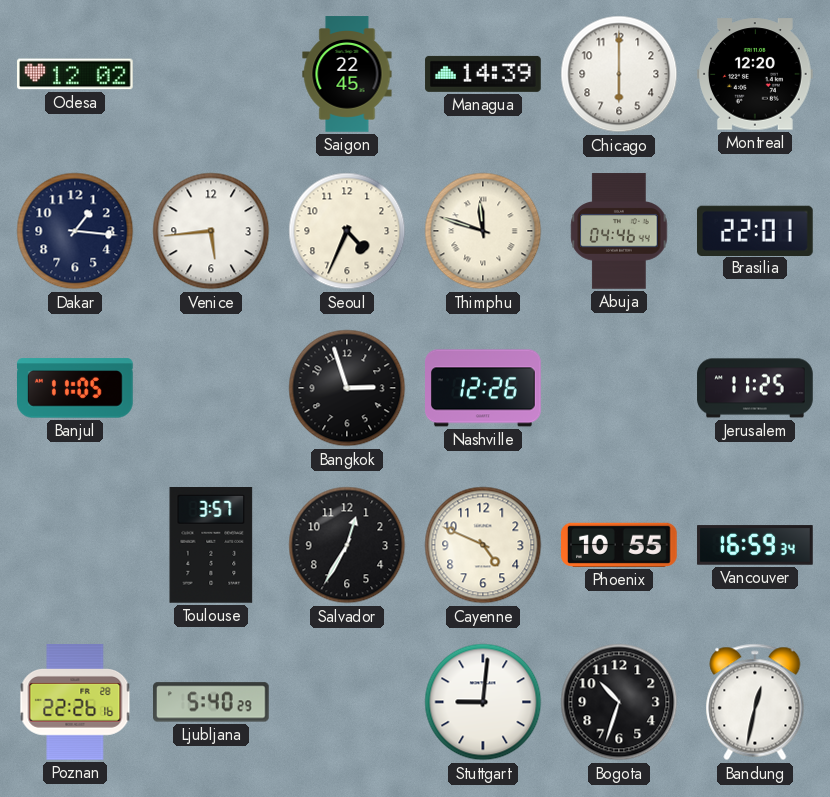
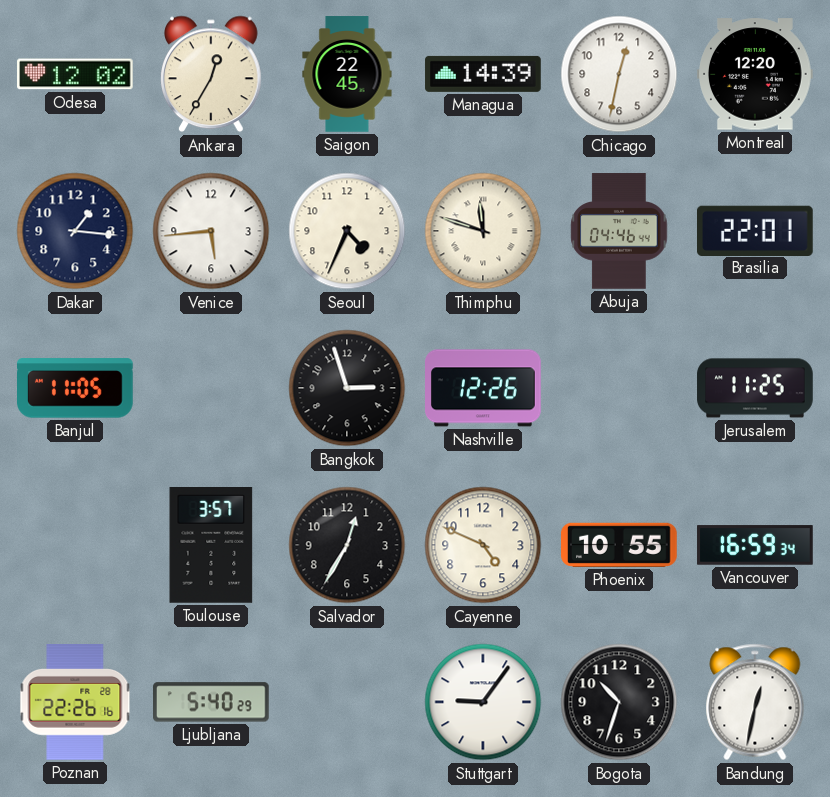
Ankara: none -> 12:35 (212, 74)
Chicago: 6:00 -> 12:32 (619, 74)
Stuttgart: 9:01 -> 9:06 (483, 702)
